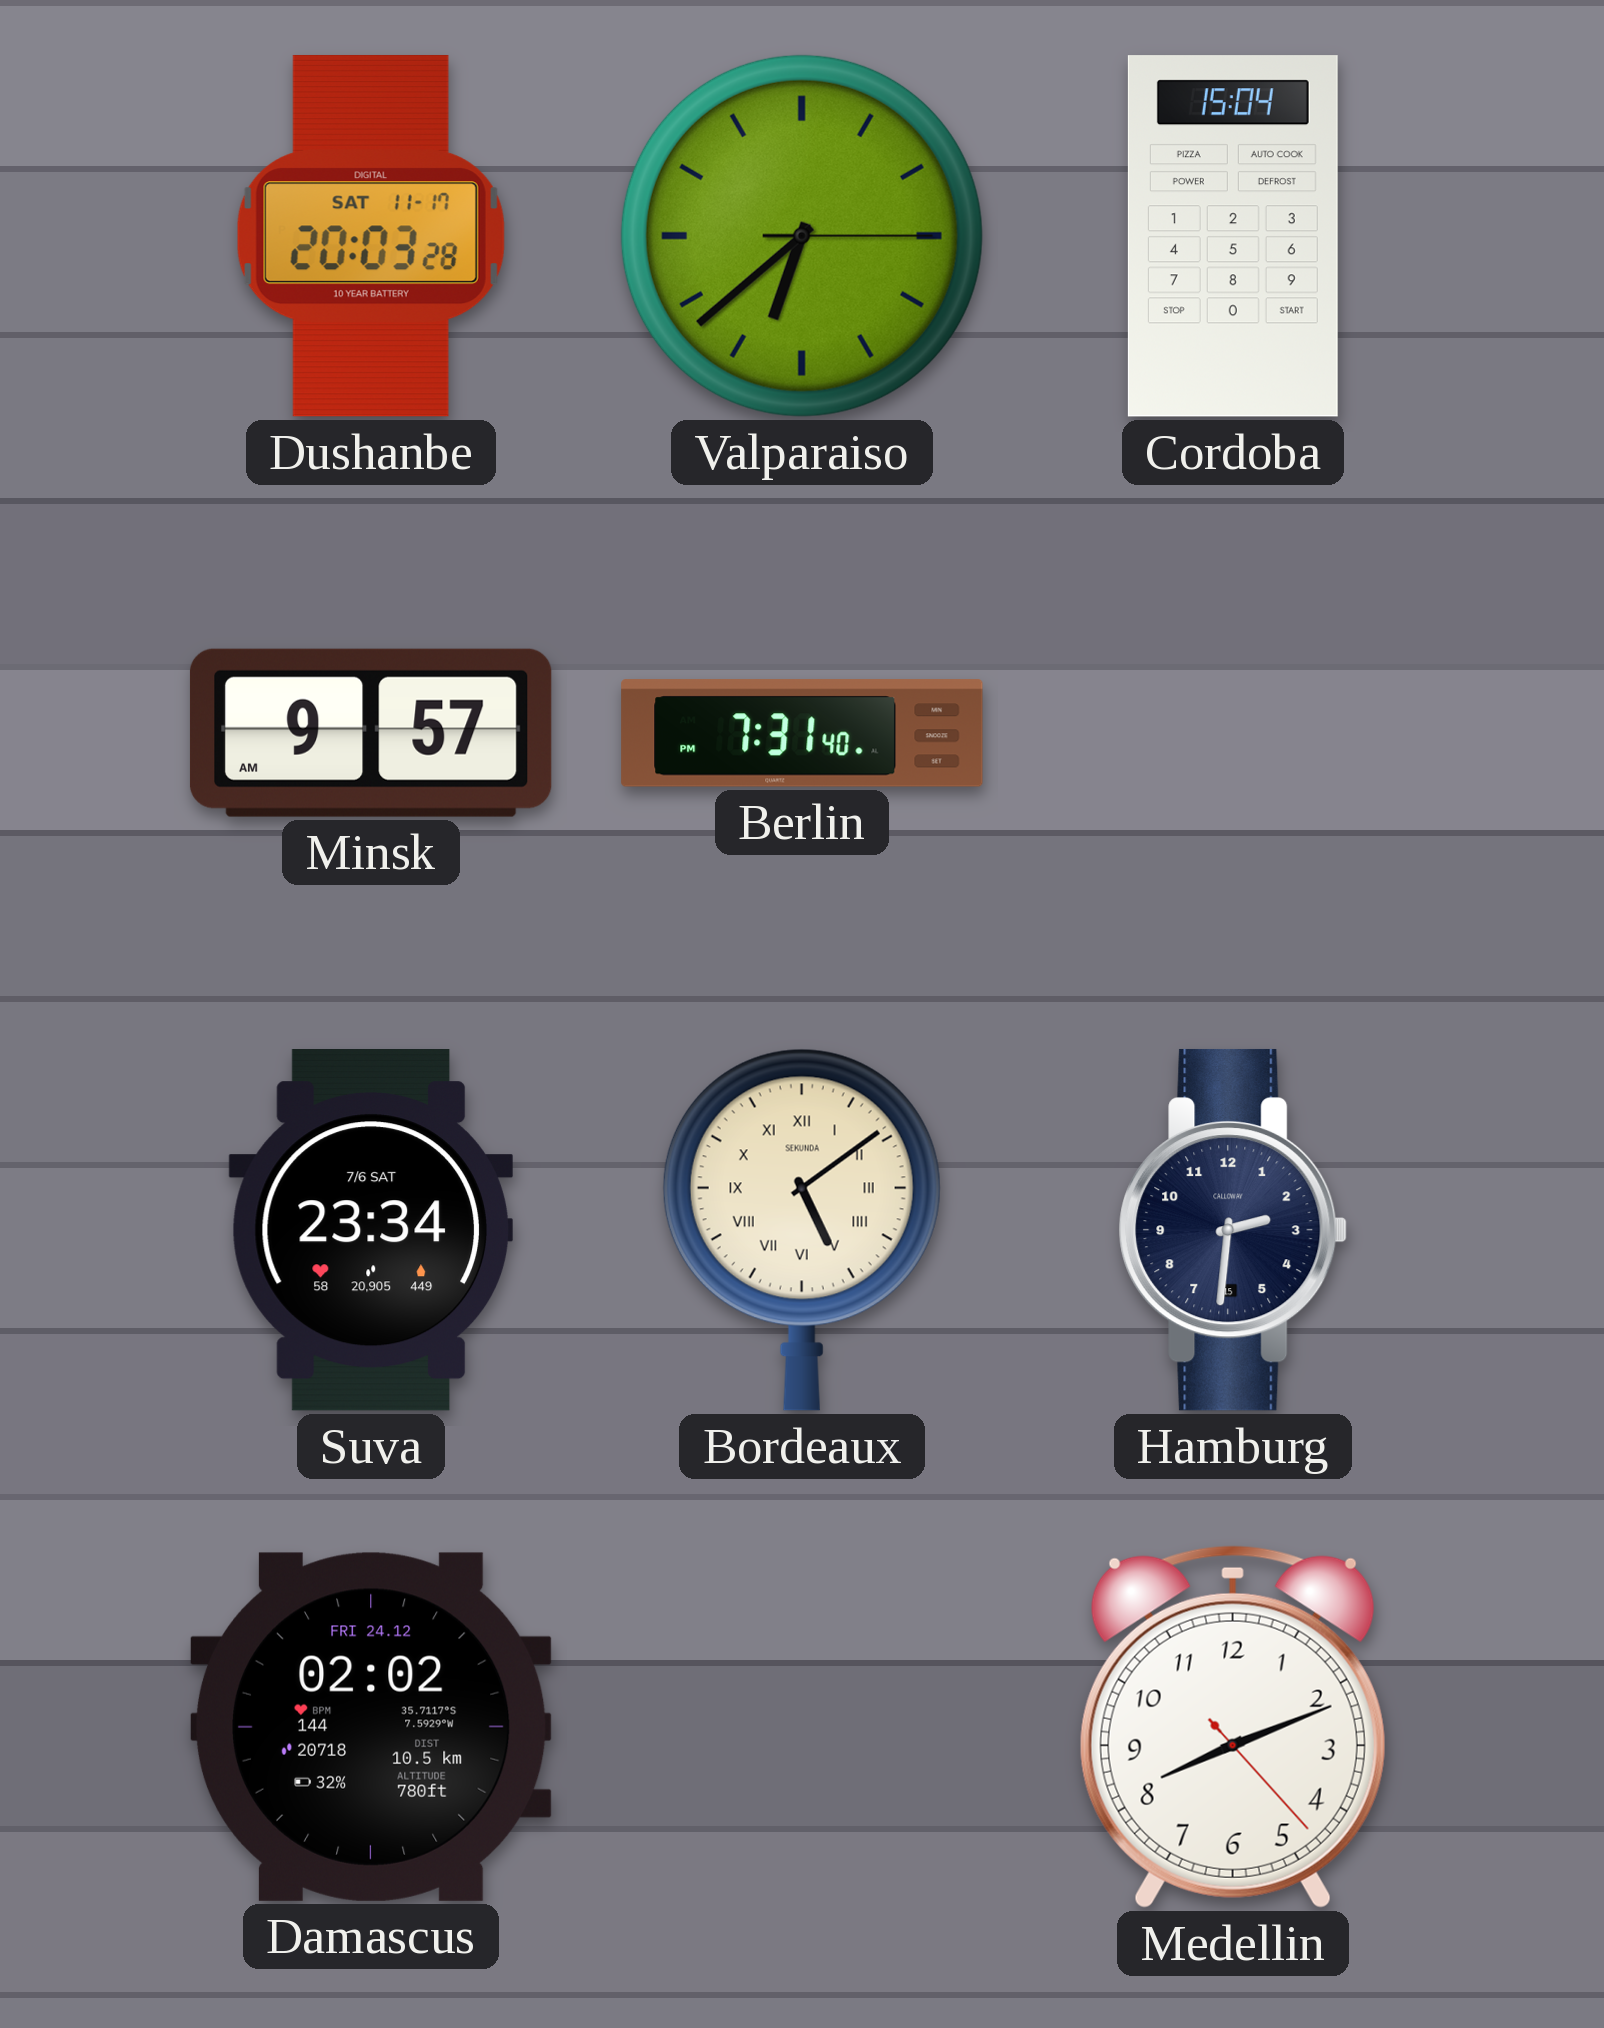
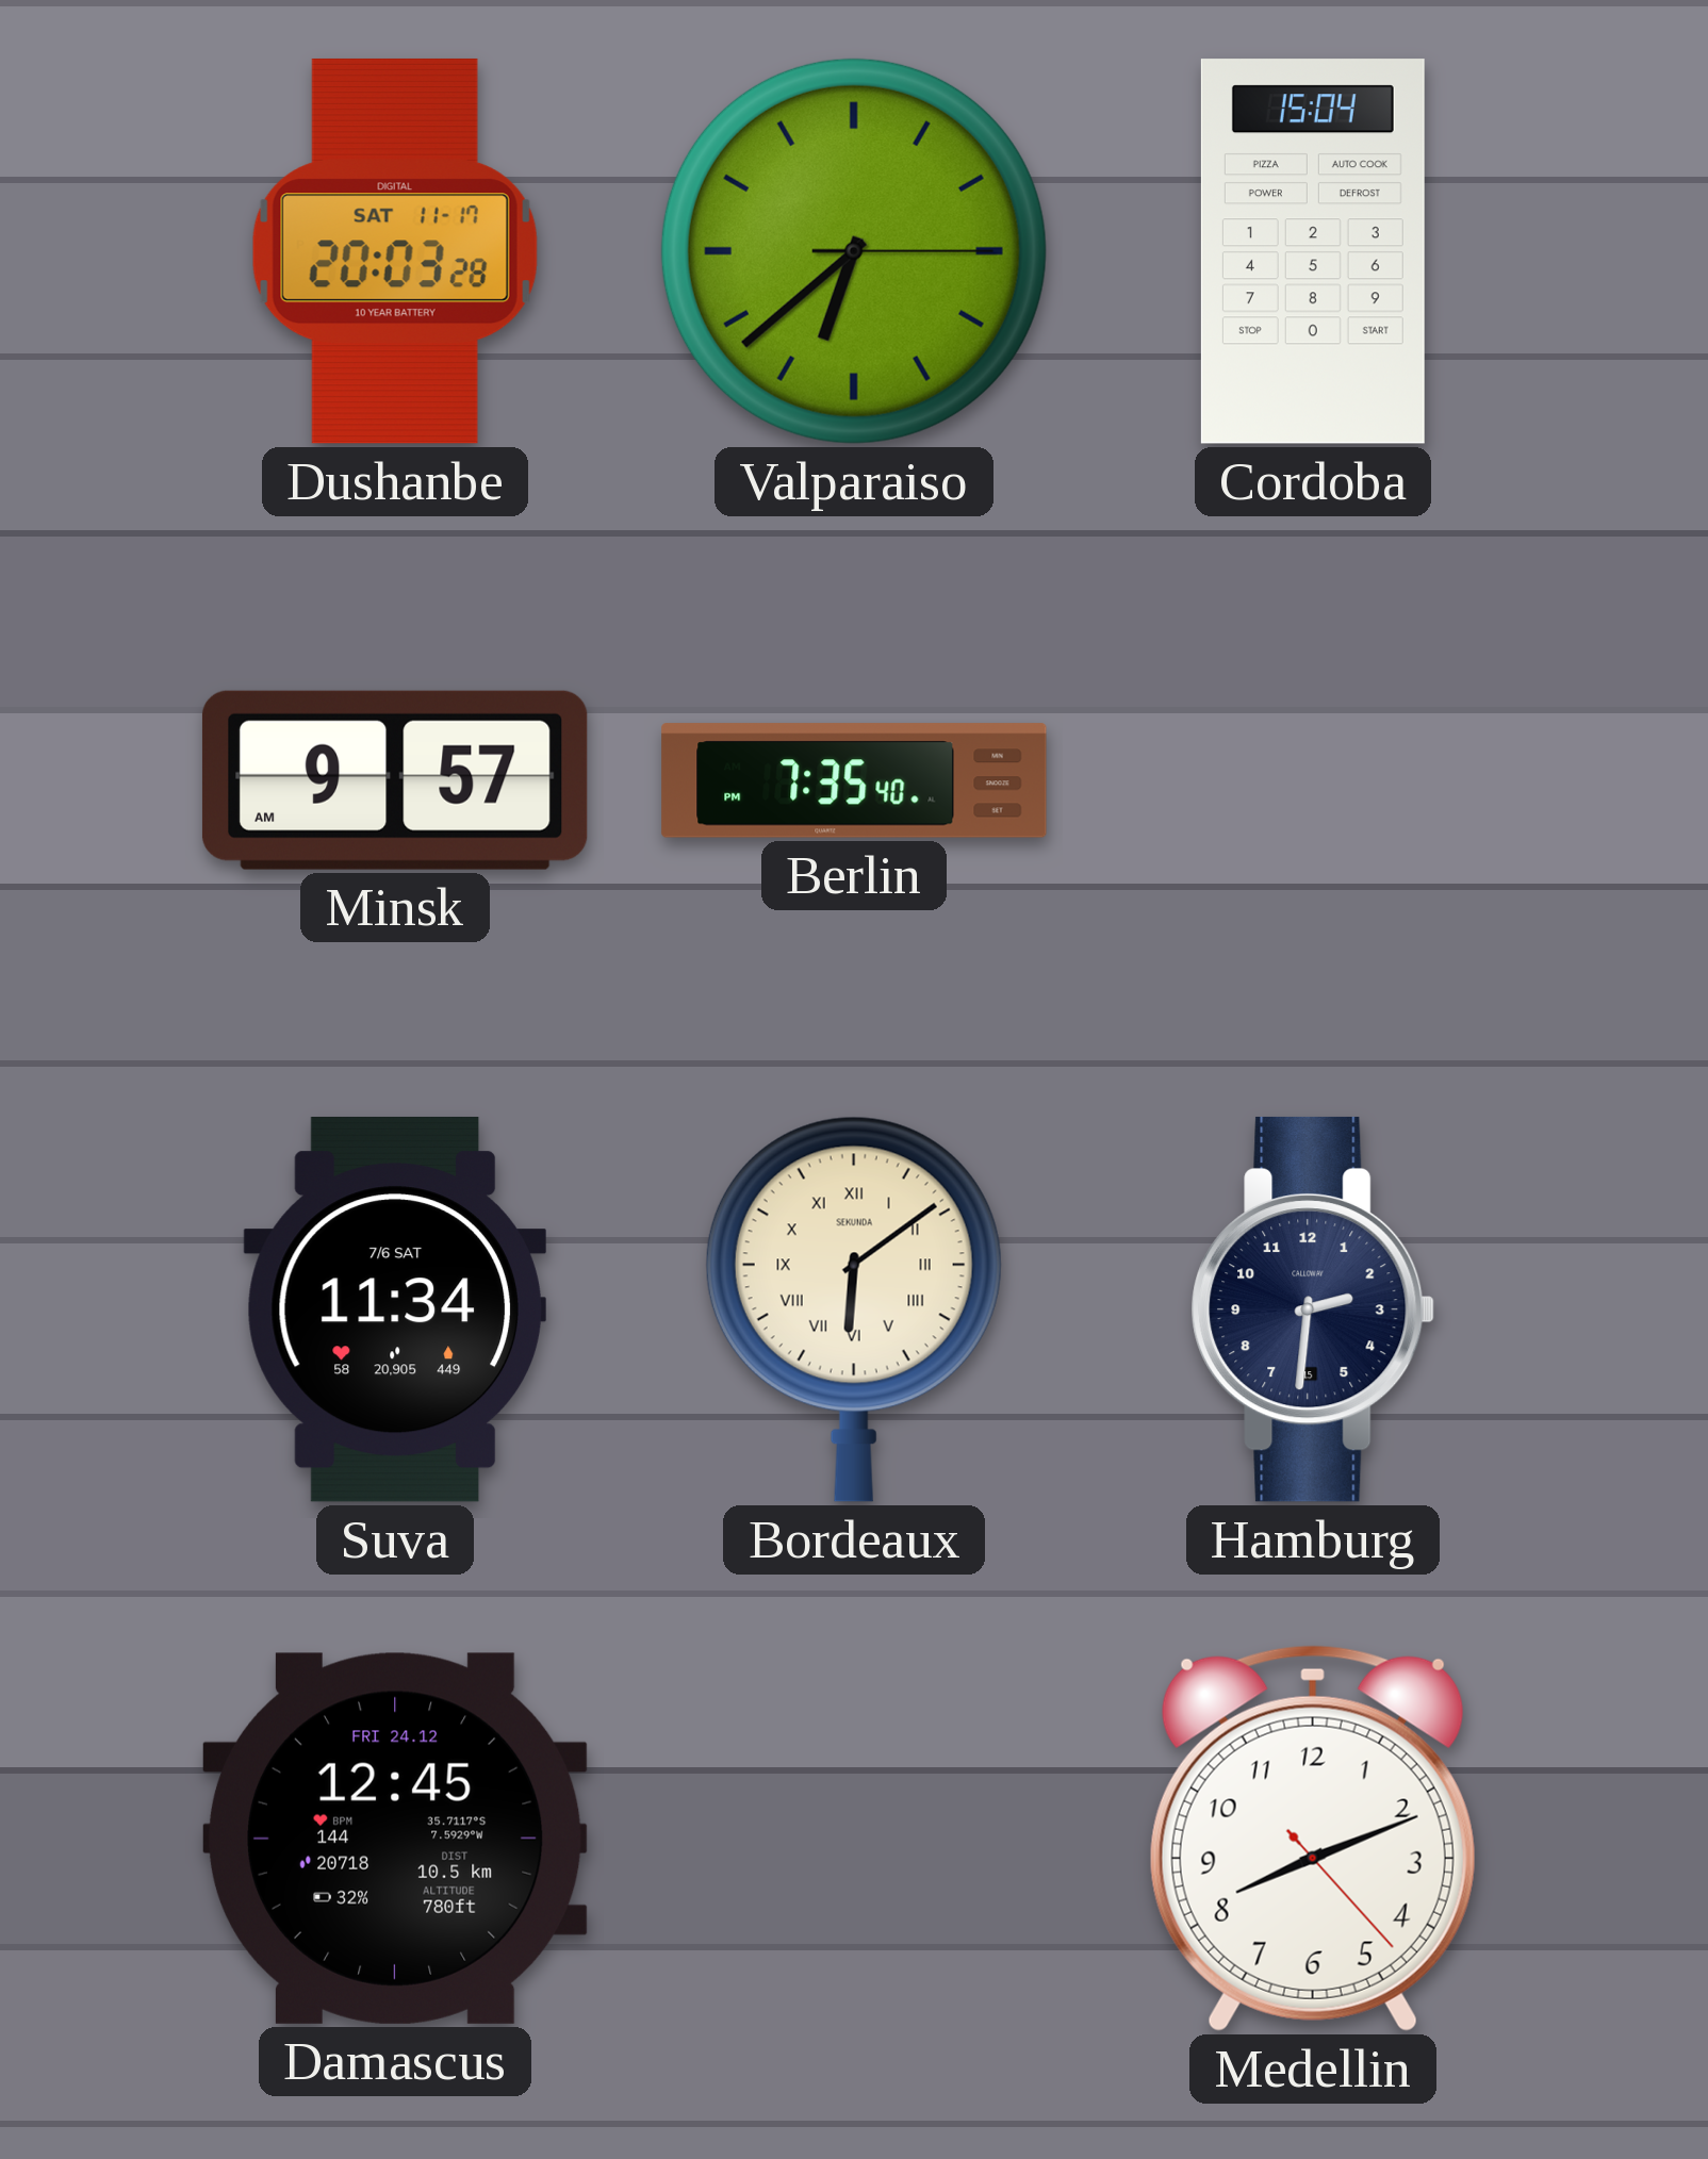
Berlin: 7:31 -> 7:35 (854, 780)
Suva: 23:34 -> 11:34 (395, 1309)
Bordeaux: 5:09 -> 6:09 (854, 1309)
Damascus: 02:02 -> 12:45 (395, 1839)
